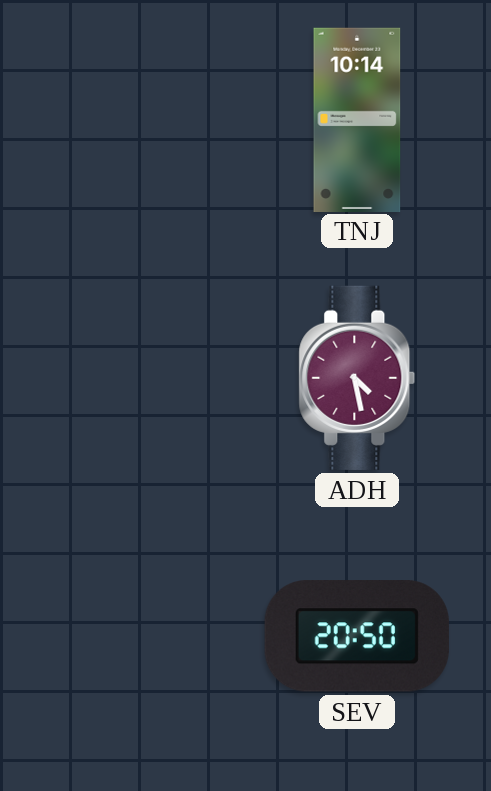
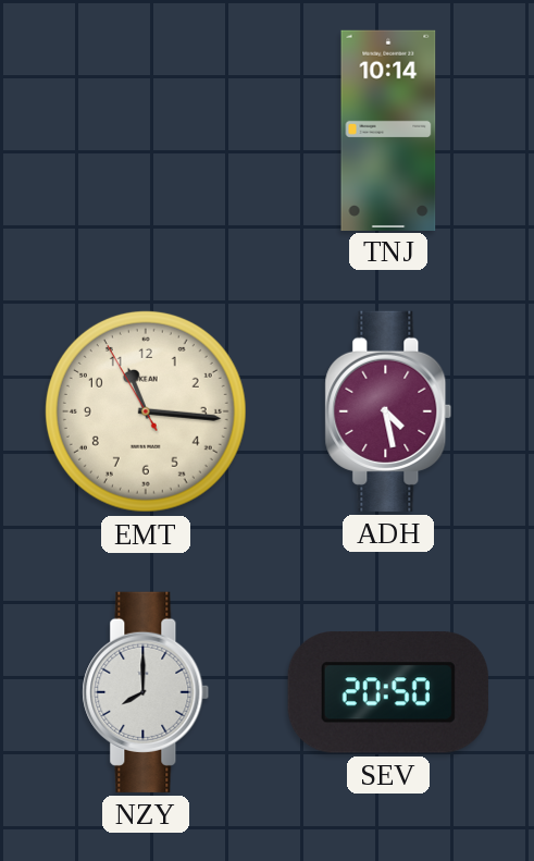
EMT: none -> 11:15 (146, 411)
NZY: none -> 8:00 (146, 692)
